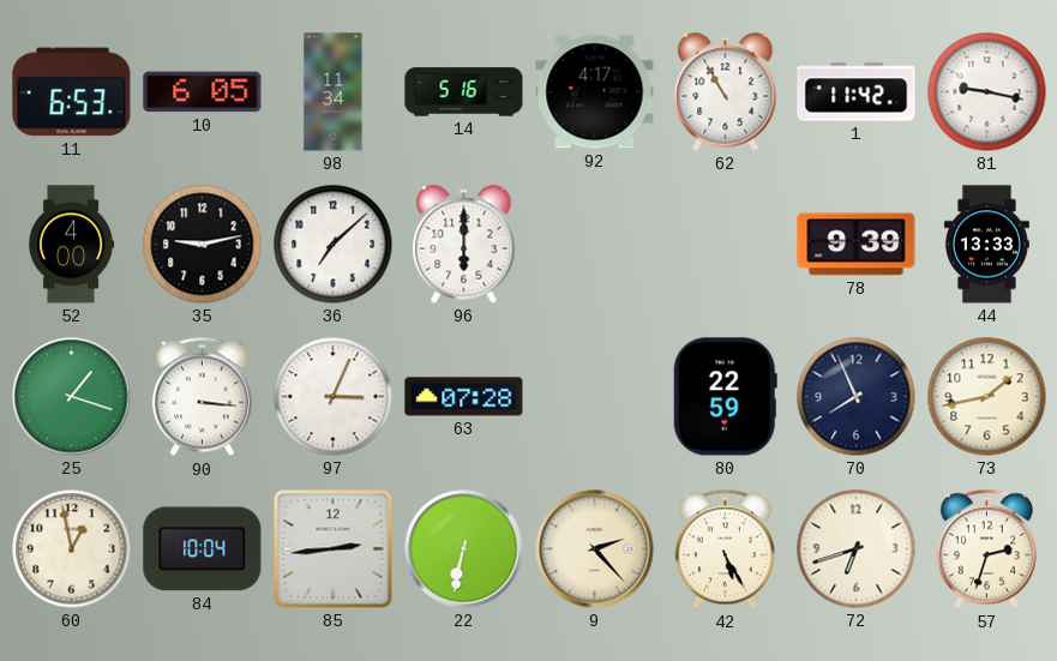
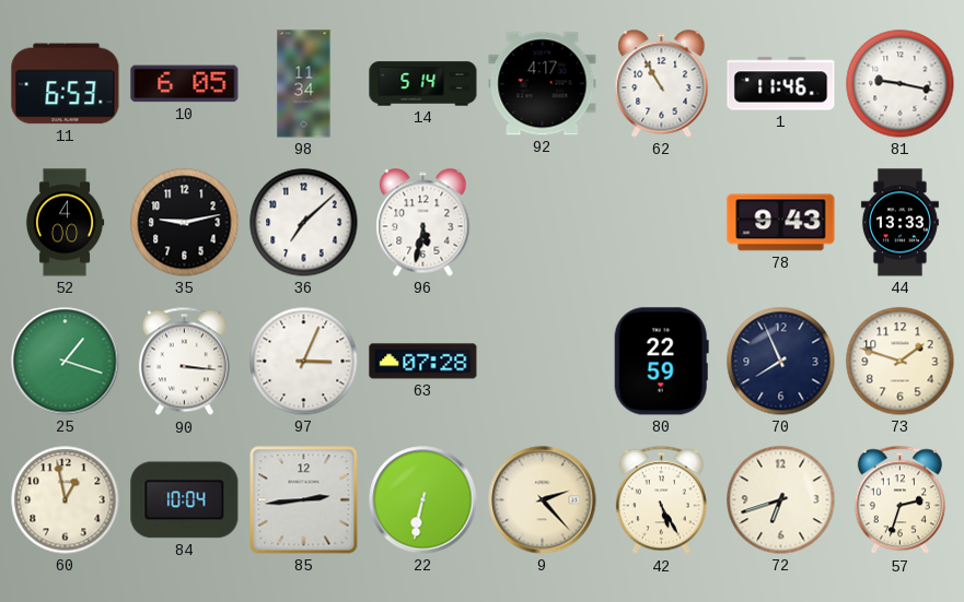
14: 5:16 -> 5:14 (423, 84)
1: 11:42 -> 11:46 (781, 84)
96: 6:00 -> 5:32 (423, 223)
78: 9:39 -> 9:43 (781, 223)
73: 1:43 -> 1:48 (901, 362)
